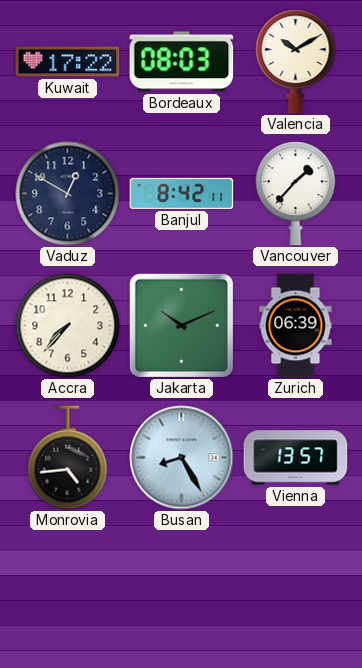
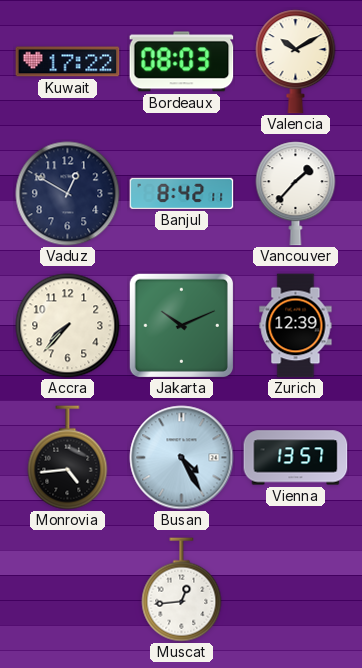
Zurich: 06:39 -> 12:39 (296, 326)
Busan: 8:25 -> 4:25 (182, 458)
Muscat: none -> 12:44 (182, 590)
